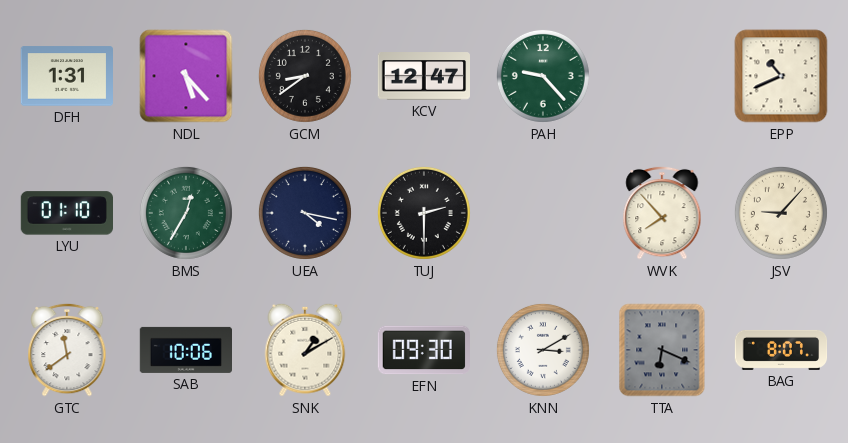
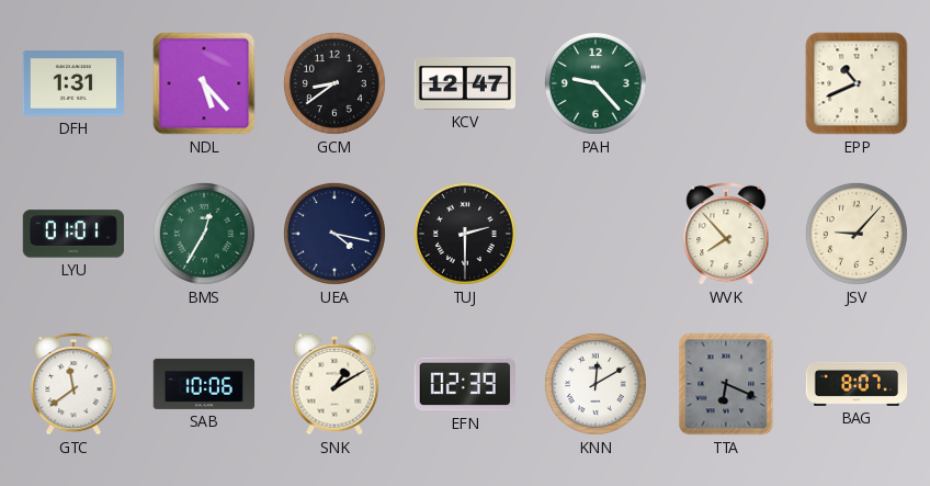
LYU: 01:10 -> 01:01 (72, 234)
EFN: 09:30 -> 02:39 (464, 384)
KNN: 3:10 -> 12:10 (596, 384)
